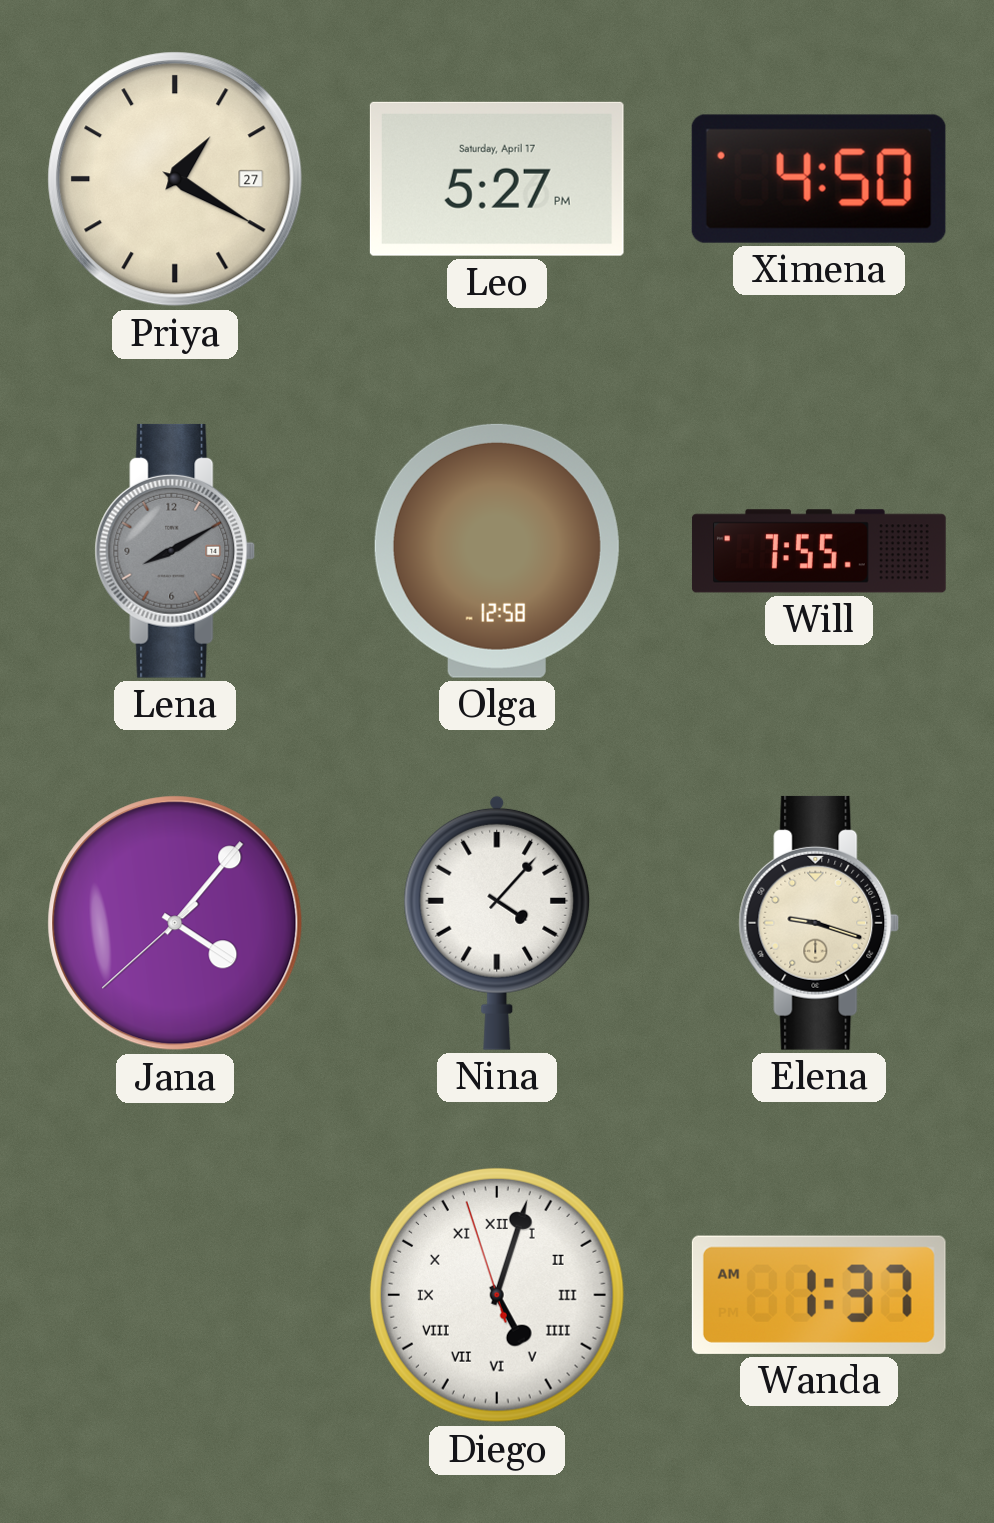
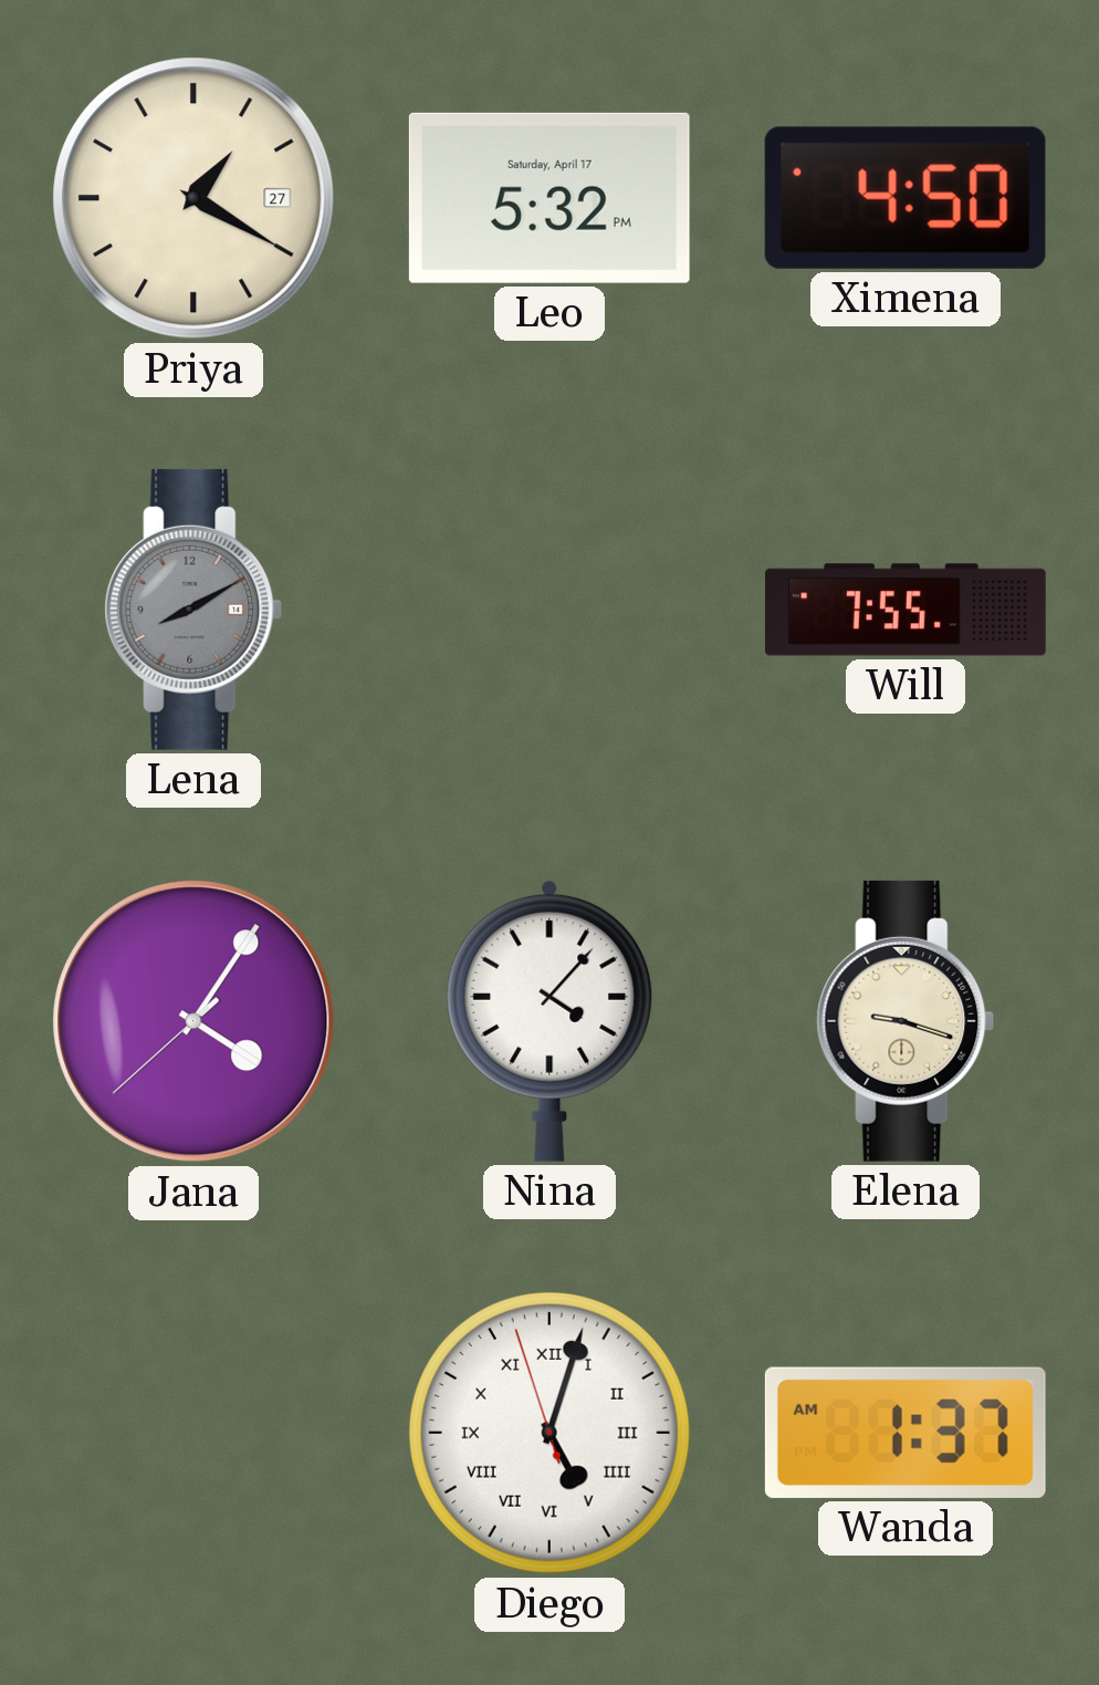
Leo: 5:27 -> 5:32 (549, 198)
Olga: 12:58 -> none (497, 551)
Jana: 4:06 -> 4:05 (193, 1021)
